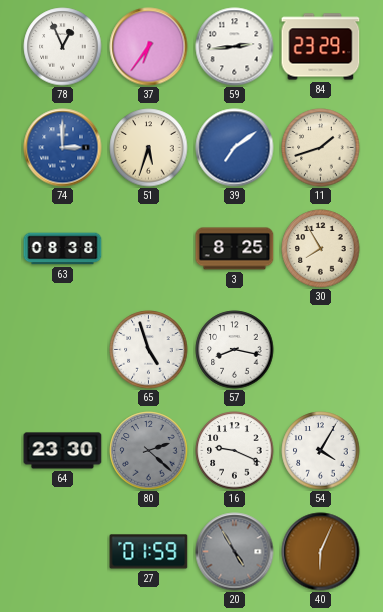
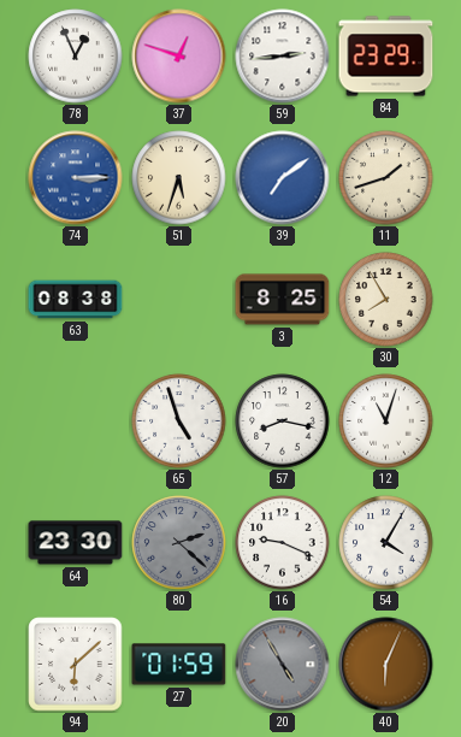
37: 6:36 -> 12:48 (179, 57)
74: 3:00 -> 3:15 (76, 178)
12: none -> 11:03 (386, 421)
94: none -> 6:08 (76, 665)
